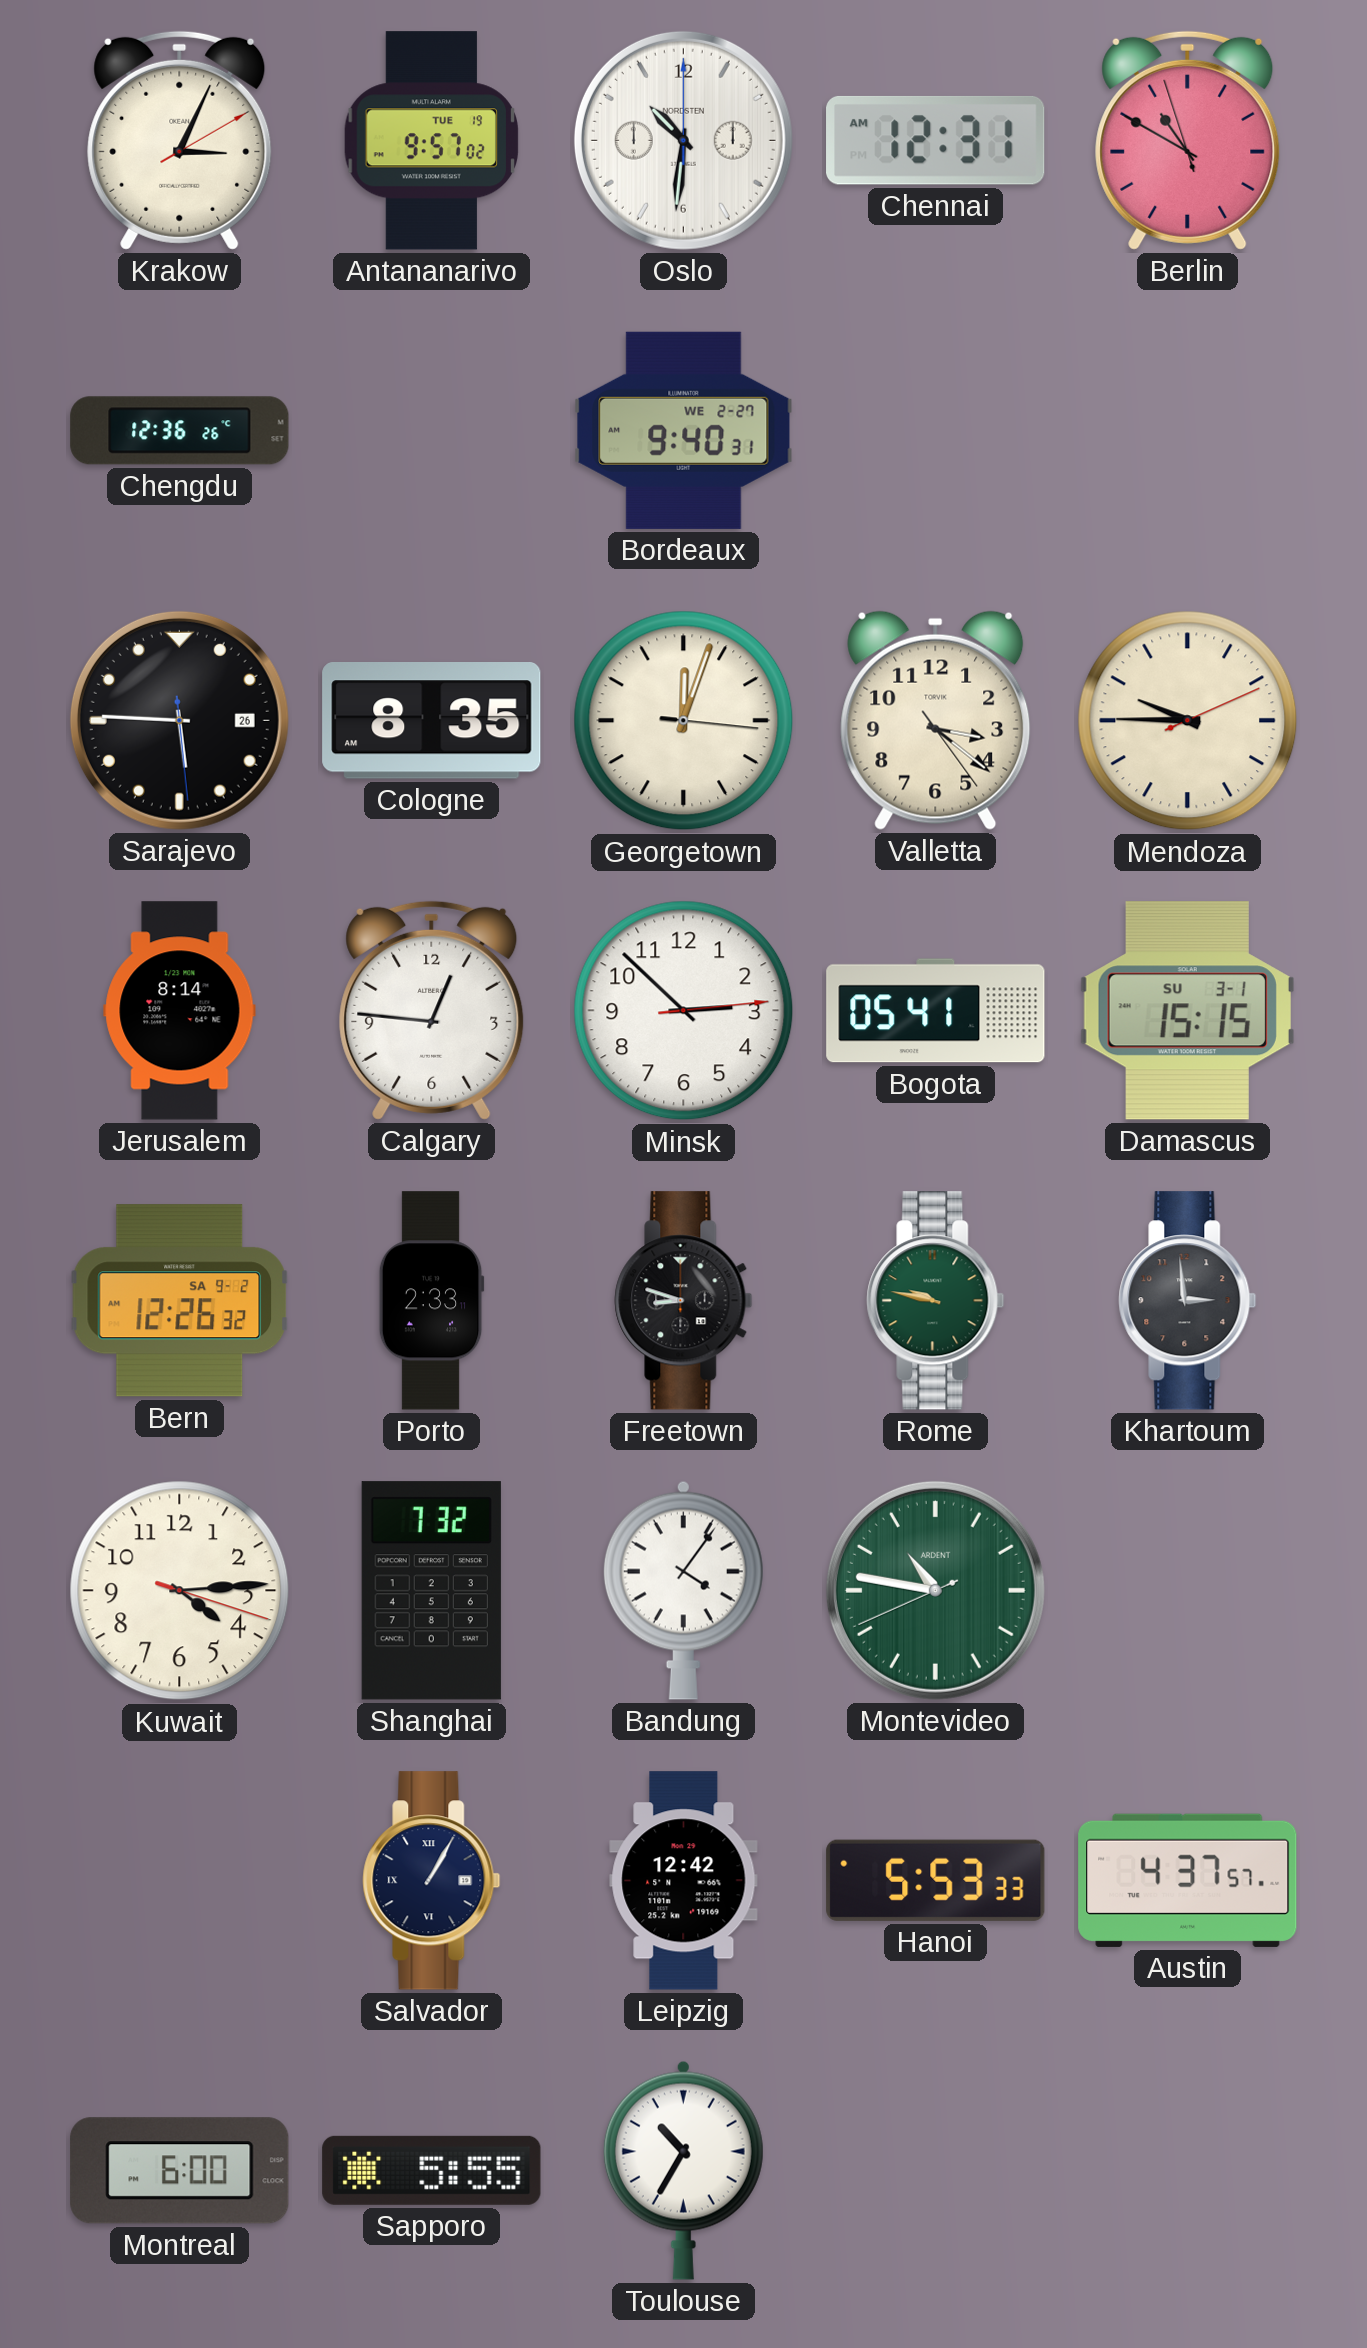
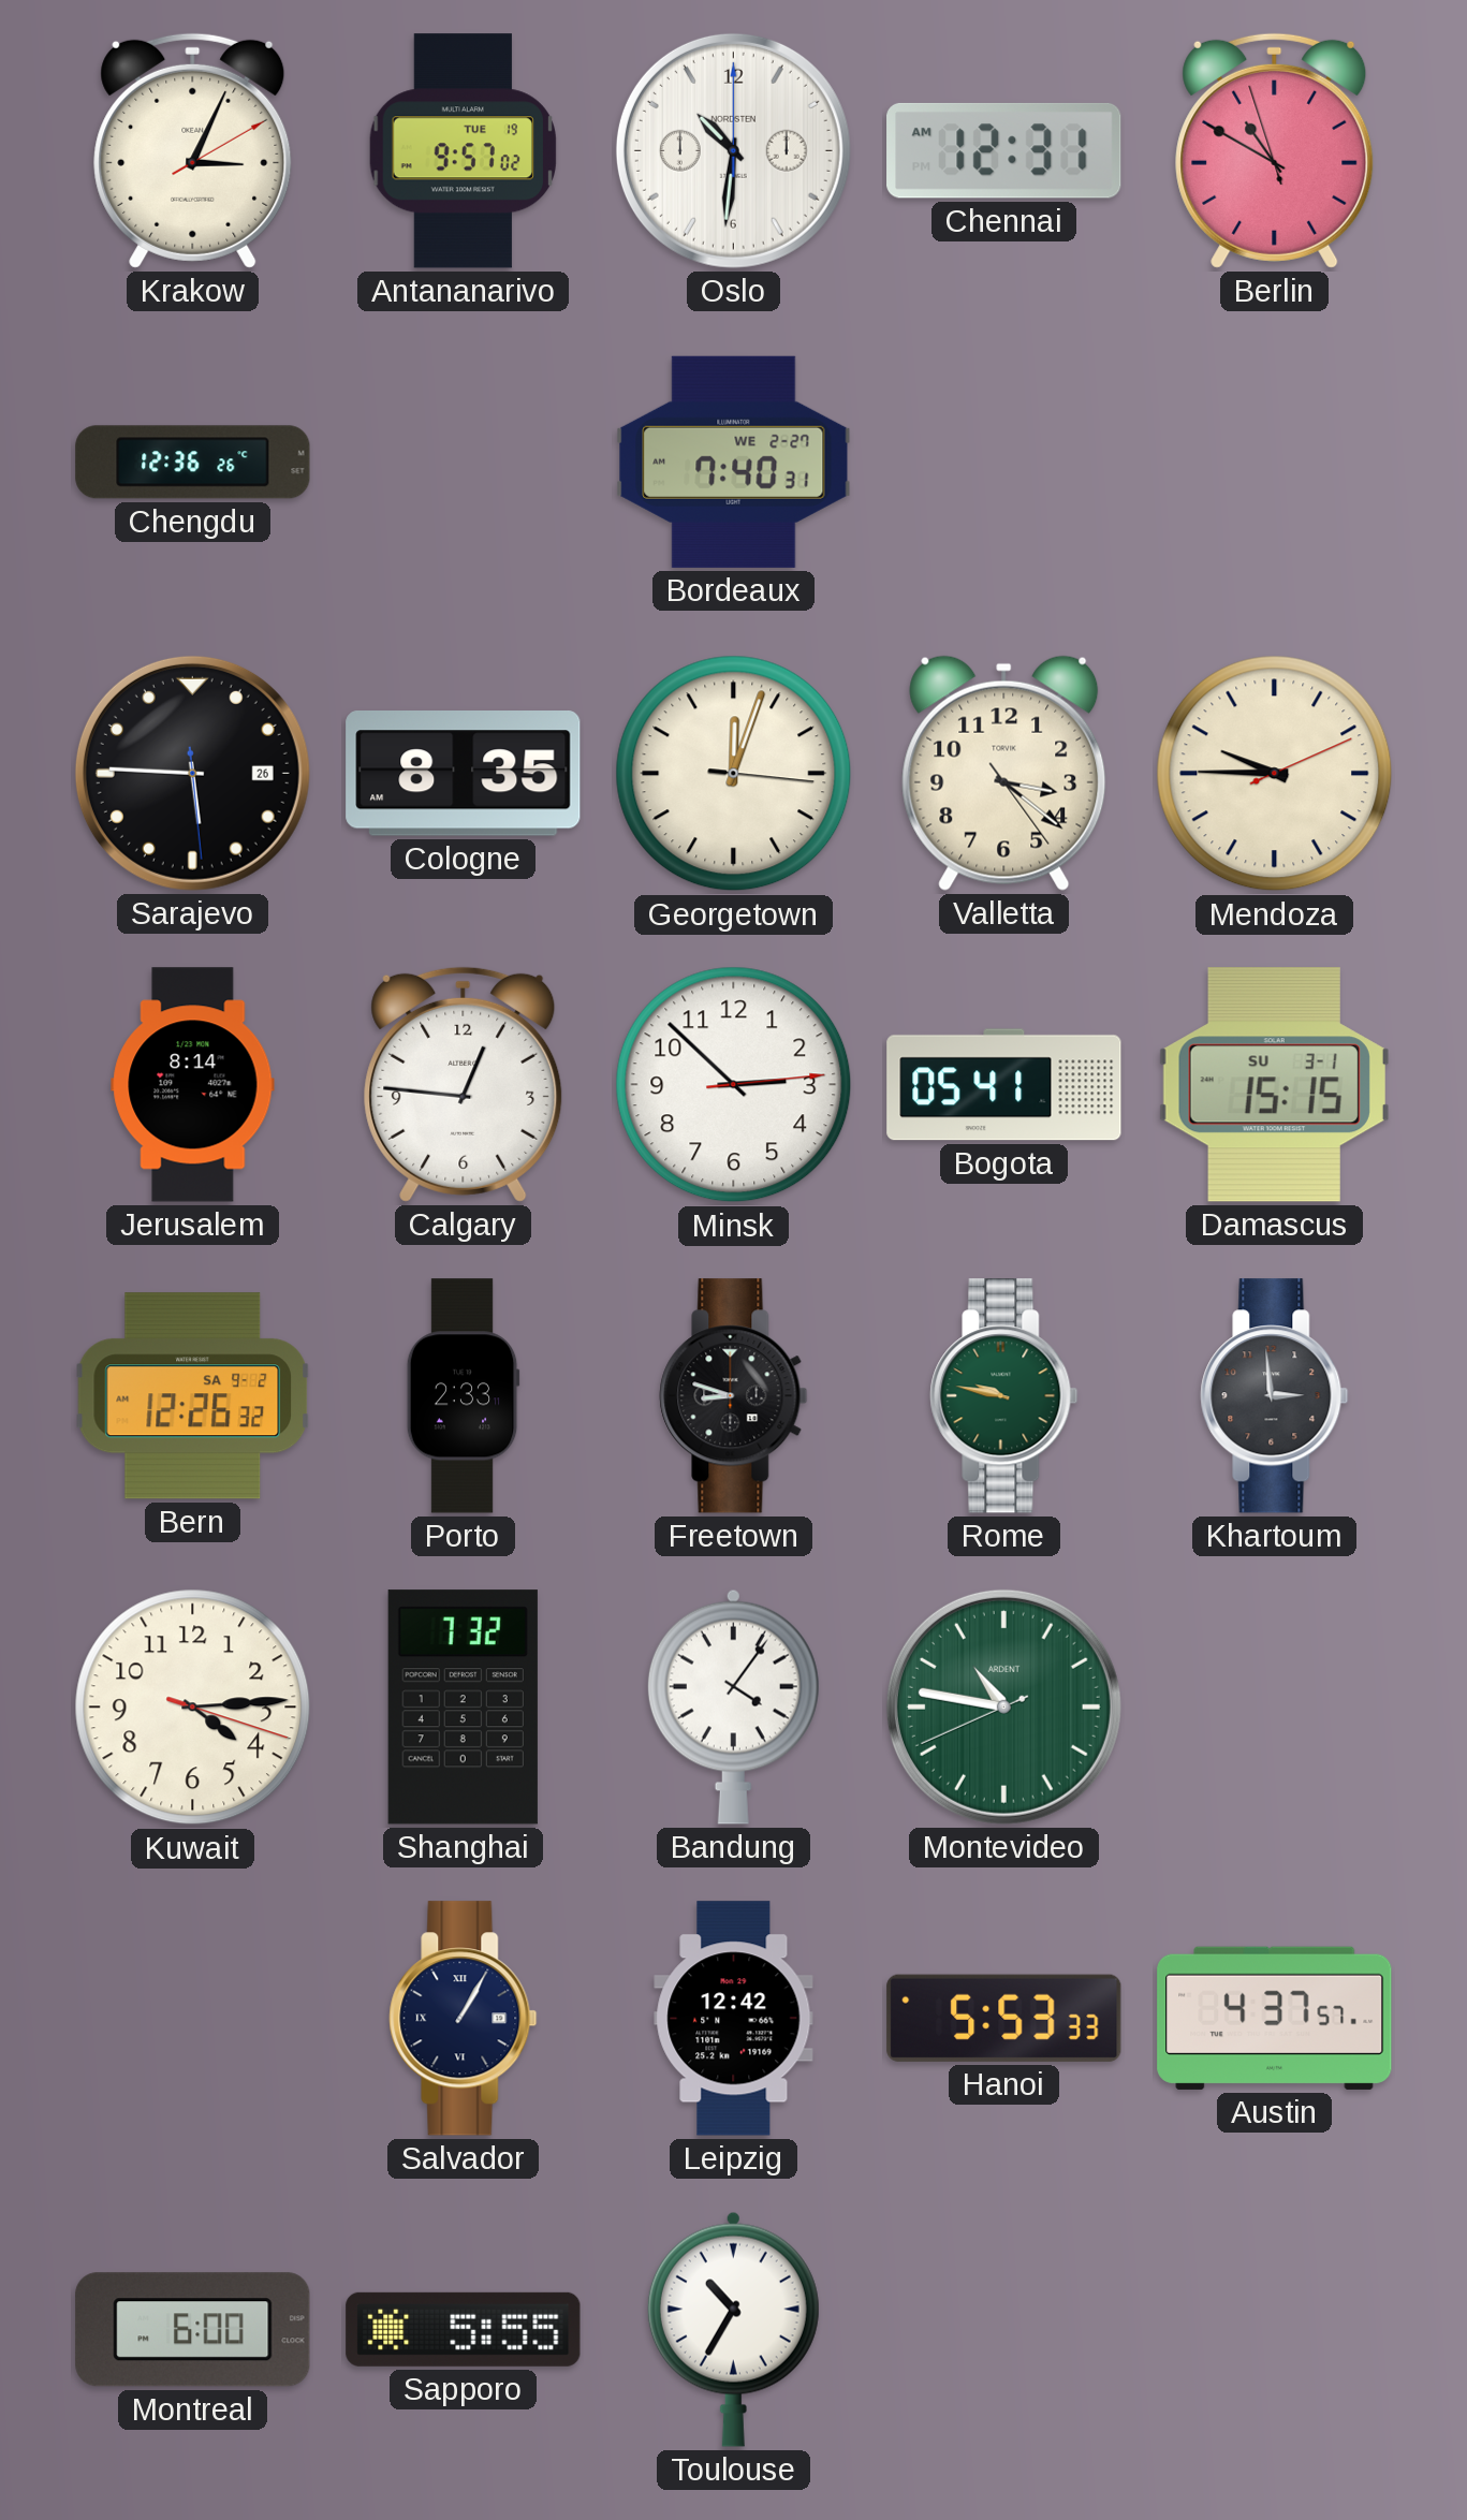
Bordeaux: 9:40 -> 7:40 (734, 461)
